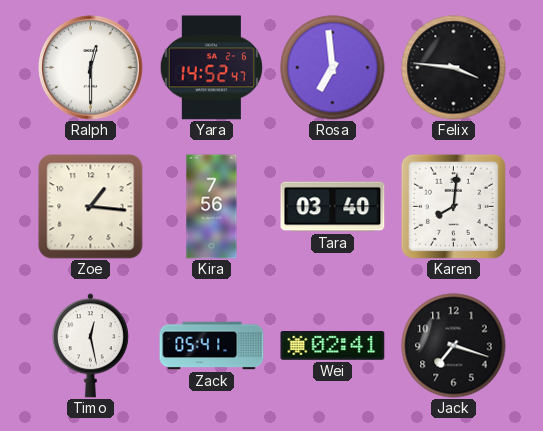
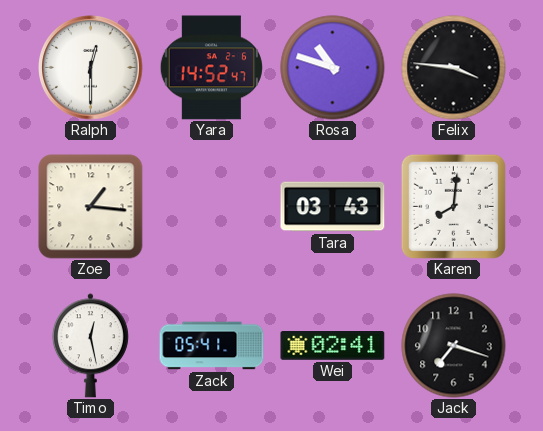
Rosa: 6:59 -> 10:48 (333, 68)
Kira: 7:56 -> none (212, 207)
Tara: 03:40 -> 03:43 (333, 207)
